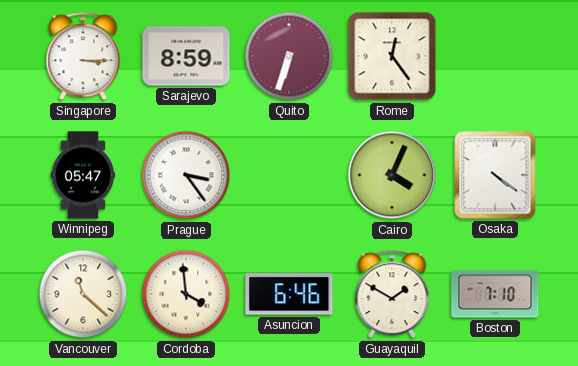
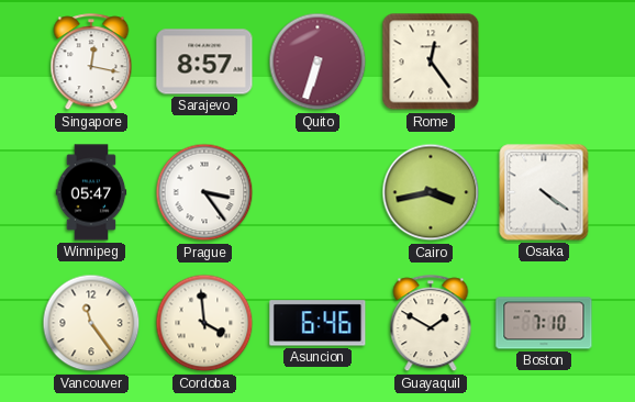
Singapore: 3:15 -> 12:17 (91, 63)
Sarajevo: 8:59 -> 8:57 (204, 62)
Cairo: 4:04 -> 3:43 (431, 192)
Vancouver: 11:22 -> 11:24 (91, 323)
